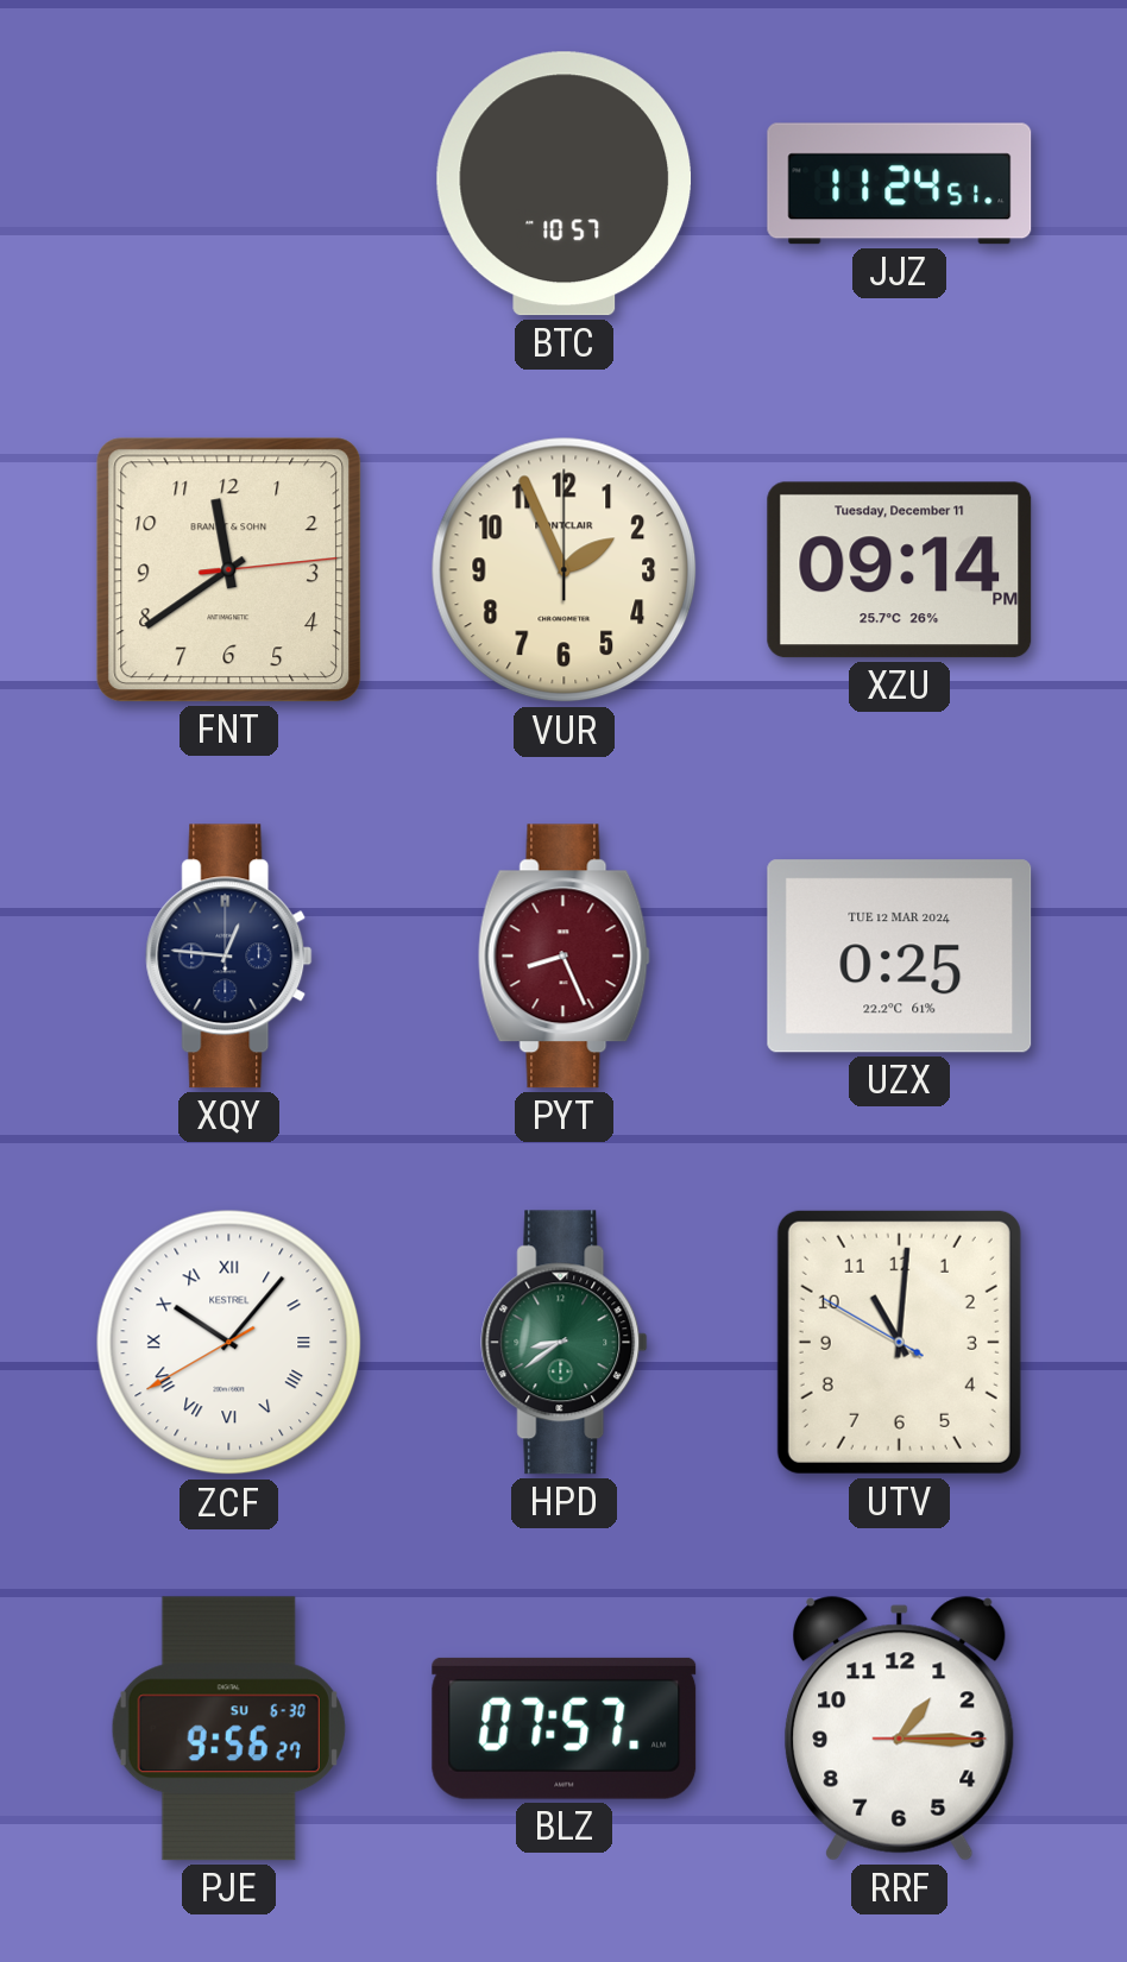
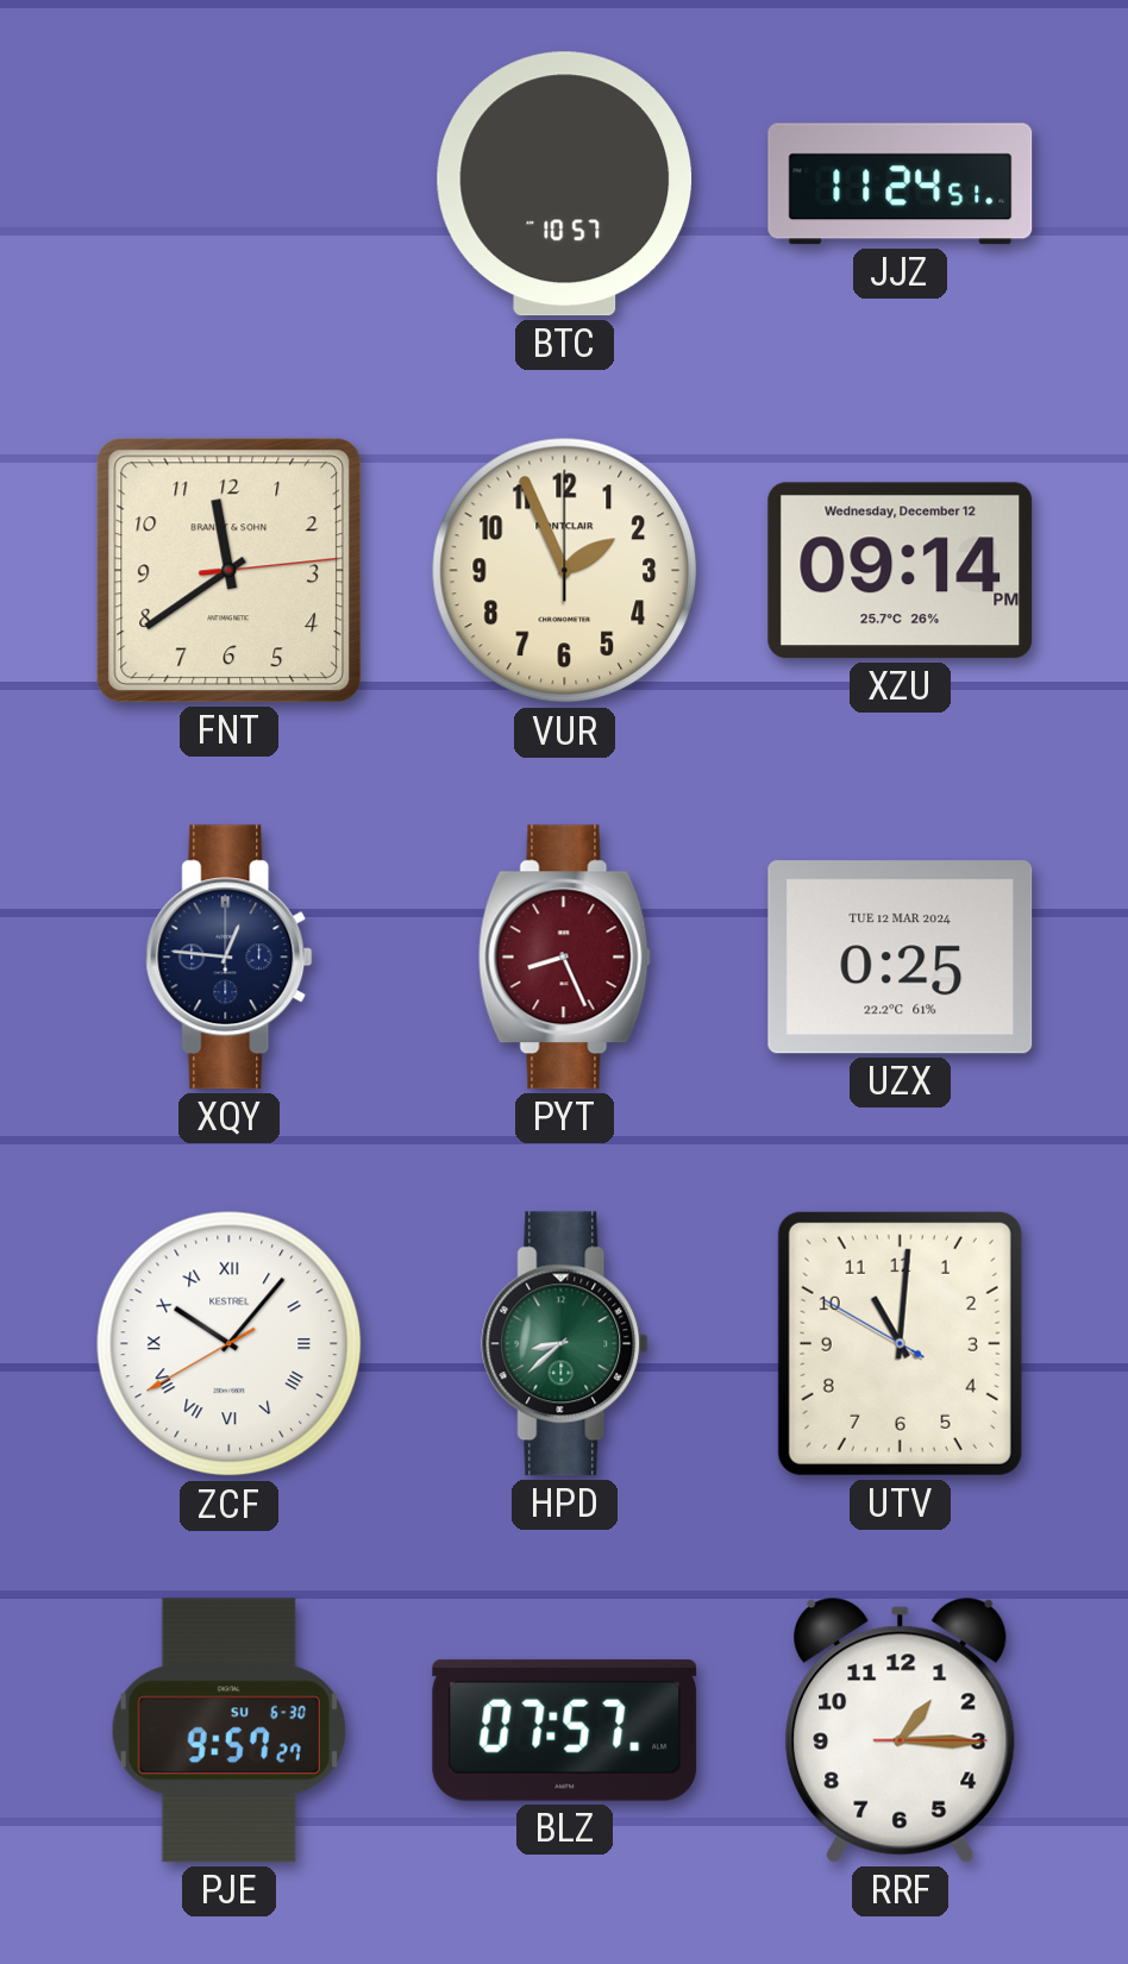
XZU date: Tuesday, December 11 -> Wednesday, December 12 (901, 571)
HPD: 8:39 -> 8:38 (565, 1344)
PJE: 9:56 -> 9:57 (228, 1731)
